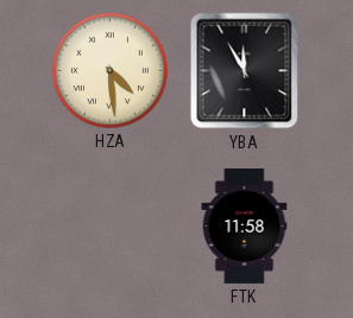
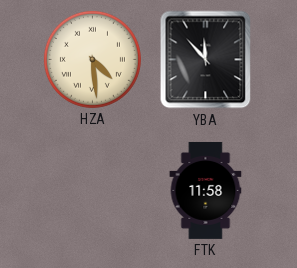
YBA: 11:55 -> 11:53 (206, 60)
